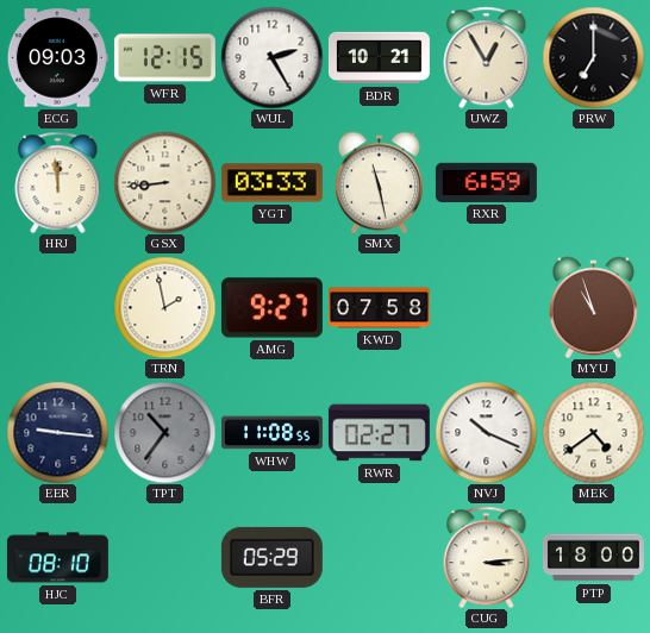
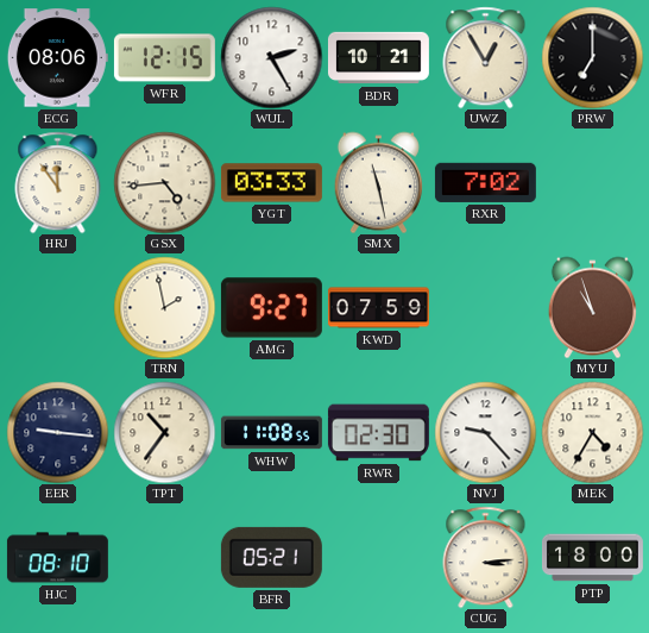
ECG: 09:03 -> 08:06 (57, 58)
HRJ: 11:59 -> 11:54 (58, 182)
GSX: 8:44 -> 4:44 (164, 182)
RXR: 6:59 -> 7:02 (485, 182)
KWD: 07:58 -> 07:59 (378, 308)
TPT dial: grey -> cream (164, 432)
RWR: 02:27 -> 02:30 (378, 433)
NVJ: 10:19 -> 9:23 (485, 432)
MEK: 4:39 -> 4:35 (592, 432)
BFR: 05:29 -> 05:21 (271, 557)
